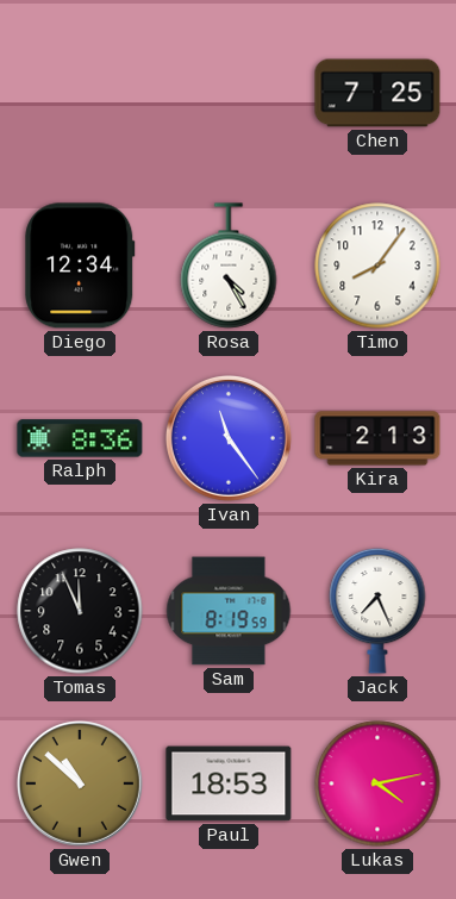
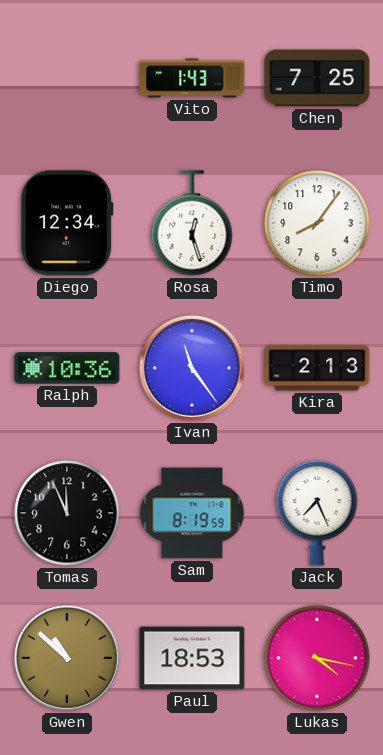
Vito: none -> 1:43 (192, 78)
Rosa: 4:25 -> 12:27 (192, 223)
Ralph: 8:36 -> 10:36 (67, 368)
Lukas: 4:13 -> 4:17 (317, 658)
